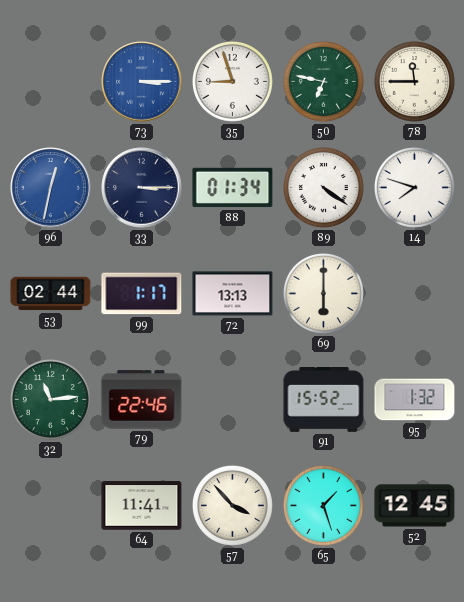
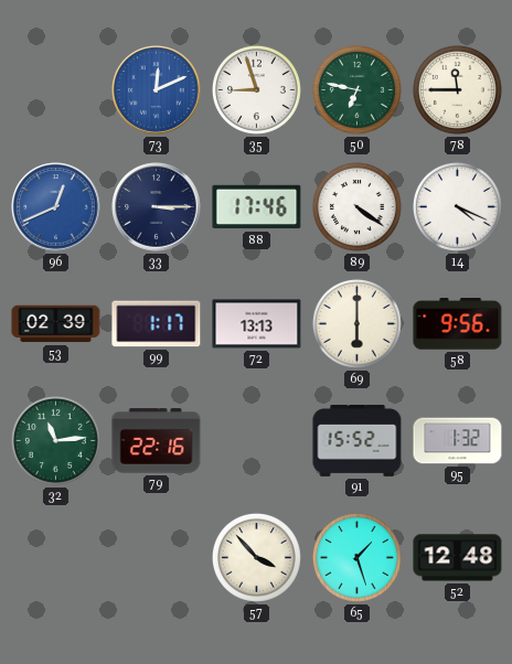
73: 3:15 -> 12:11 (157, 90)
96: 12:32 -> 12:41 (56, 207)
88: 01:34 -> 17:46 (257, 207)
14: 7:48 -> 4:19 (457, 206)
53: 02:44 -> 02:39 (56, 324)
58: none -> 9:56 (458, 324)
79: 22:46 -> 22:16 (157, 441)
64: 11:41 -> none (142, 506)
52: 12:45 -> 12:48 (458, 558)
